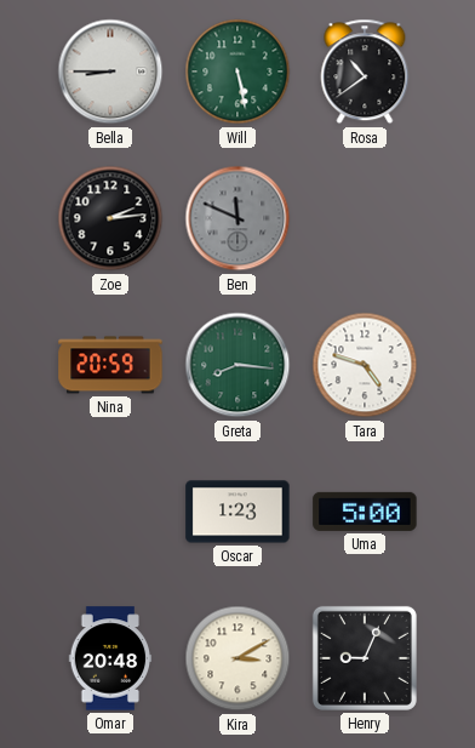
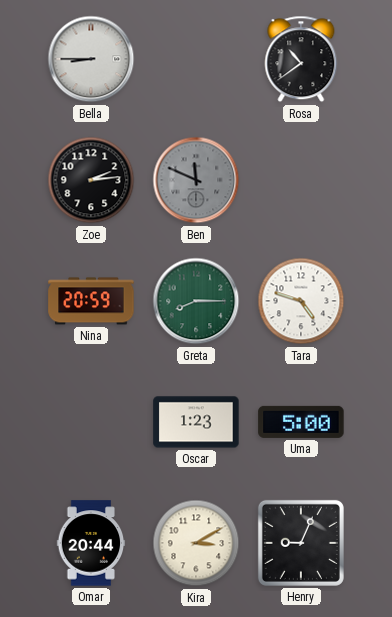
Will: 5:28 -> none (237, 72)
Greta: 8:16 -> 8:15 (196, 301)
Omar: 20:48 -> 20:44 (91, 543)
